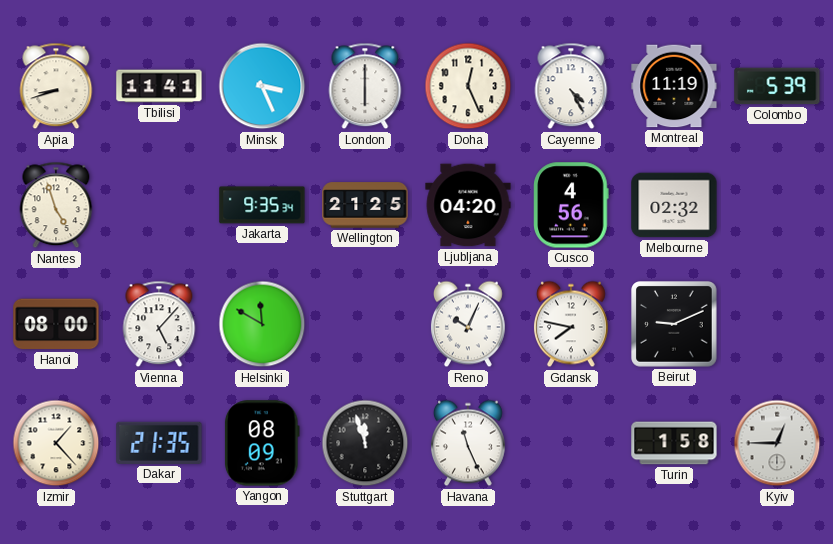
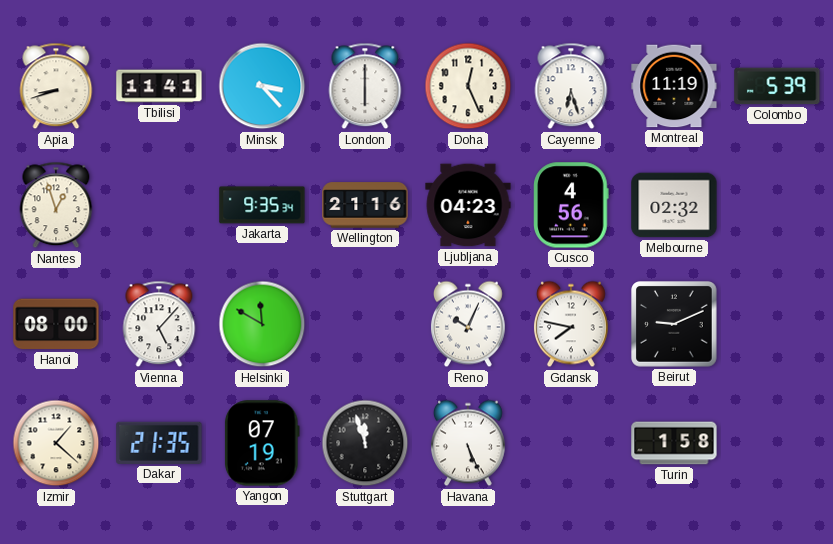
Minsk: 3:26 -> 3:23 (262, 86)
Cayenne: 4:25 -> 6:27 (571, 86)
Nantes: 4:57 -> 12:57 (56, 205)
Wellington: 21:25 -> 21:16 (365, 205)
Ljubljana: 04:20 -> 04:23 (468, 205)
Izmir: 1:23 -> 1:22 (56, 443)
Yangon: 08:09 -> 07:19 (262, 443)
Havana: 11:26 -> 5:26 (468, 443)
Kyiv: 12:45 -> none (777, 443)
